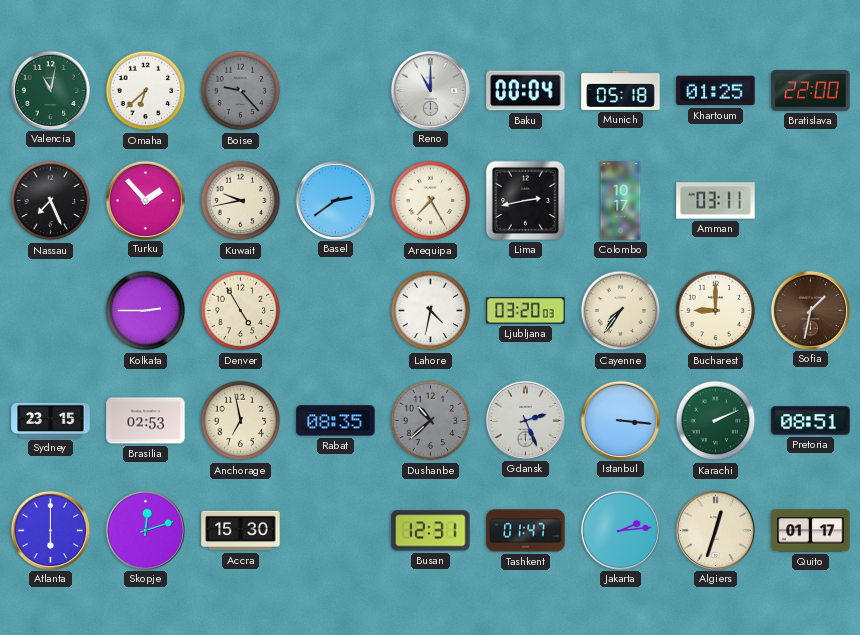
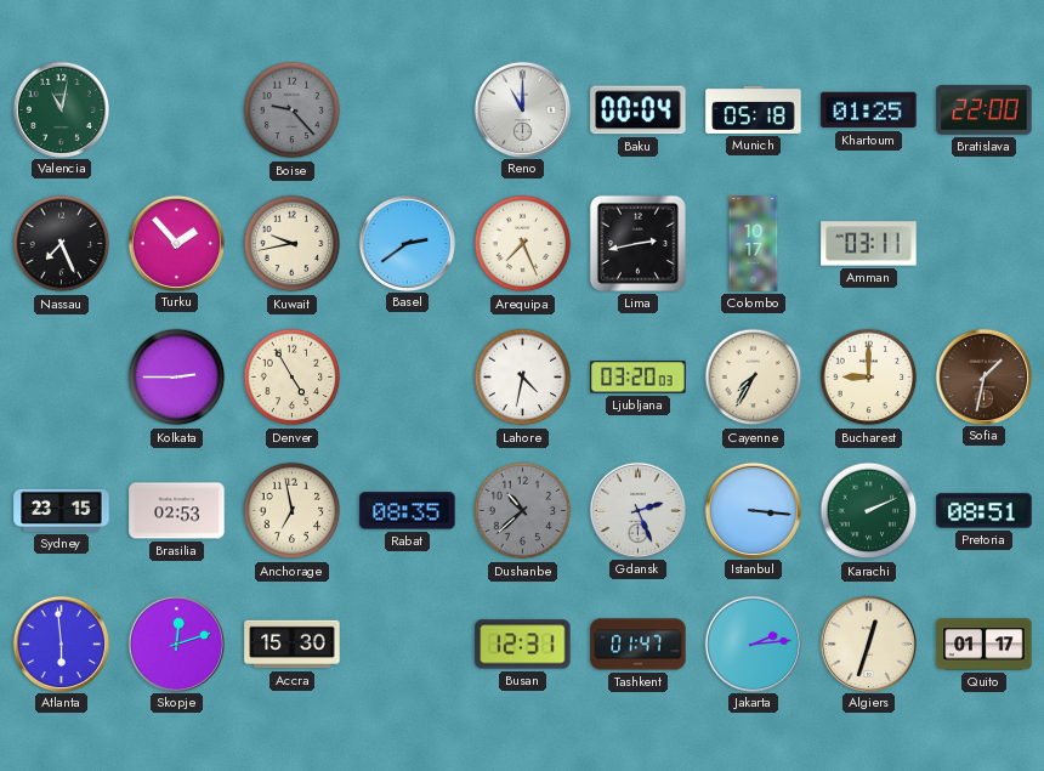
Omaha: 6:38 -> none (146, 91)
Arequipa: 7:25 -> 7:26 (523, 244)
Cayenne: 7:36 -> 7:35 (754, 378)
Atlanta: 6:00 -> 5:59 (61, 644)
